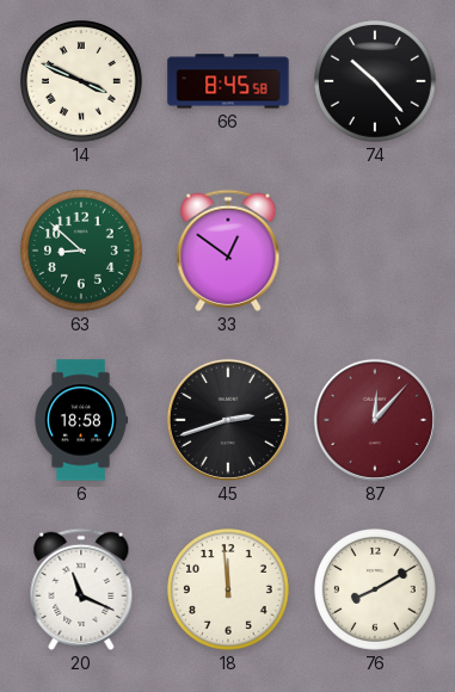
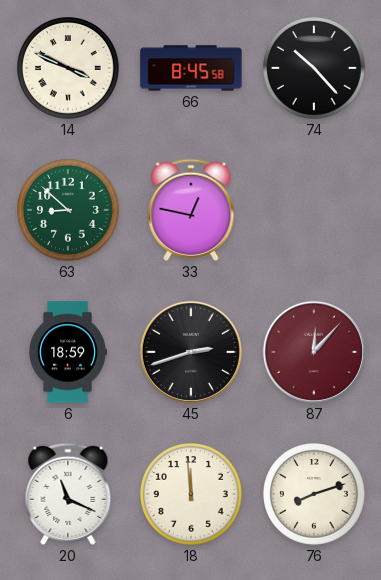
33: 12:51 -> 12:47 (191, 210)
6: 18:58 -> 18:59 (68, 352)
76: 8:10 -> 8:12 (315, 495)
